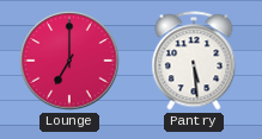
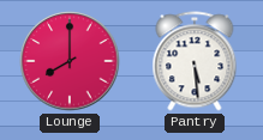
Lounge: 7:00 -> 8:00 (70, 61)
